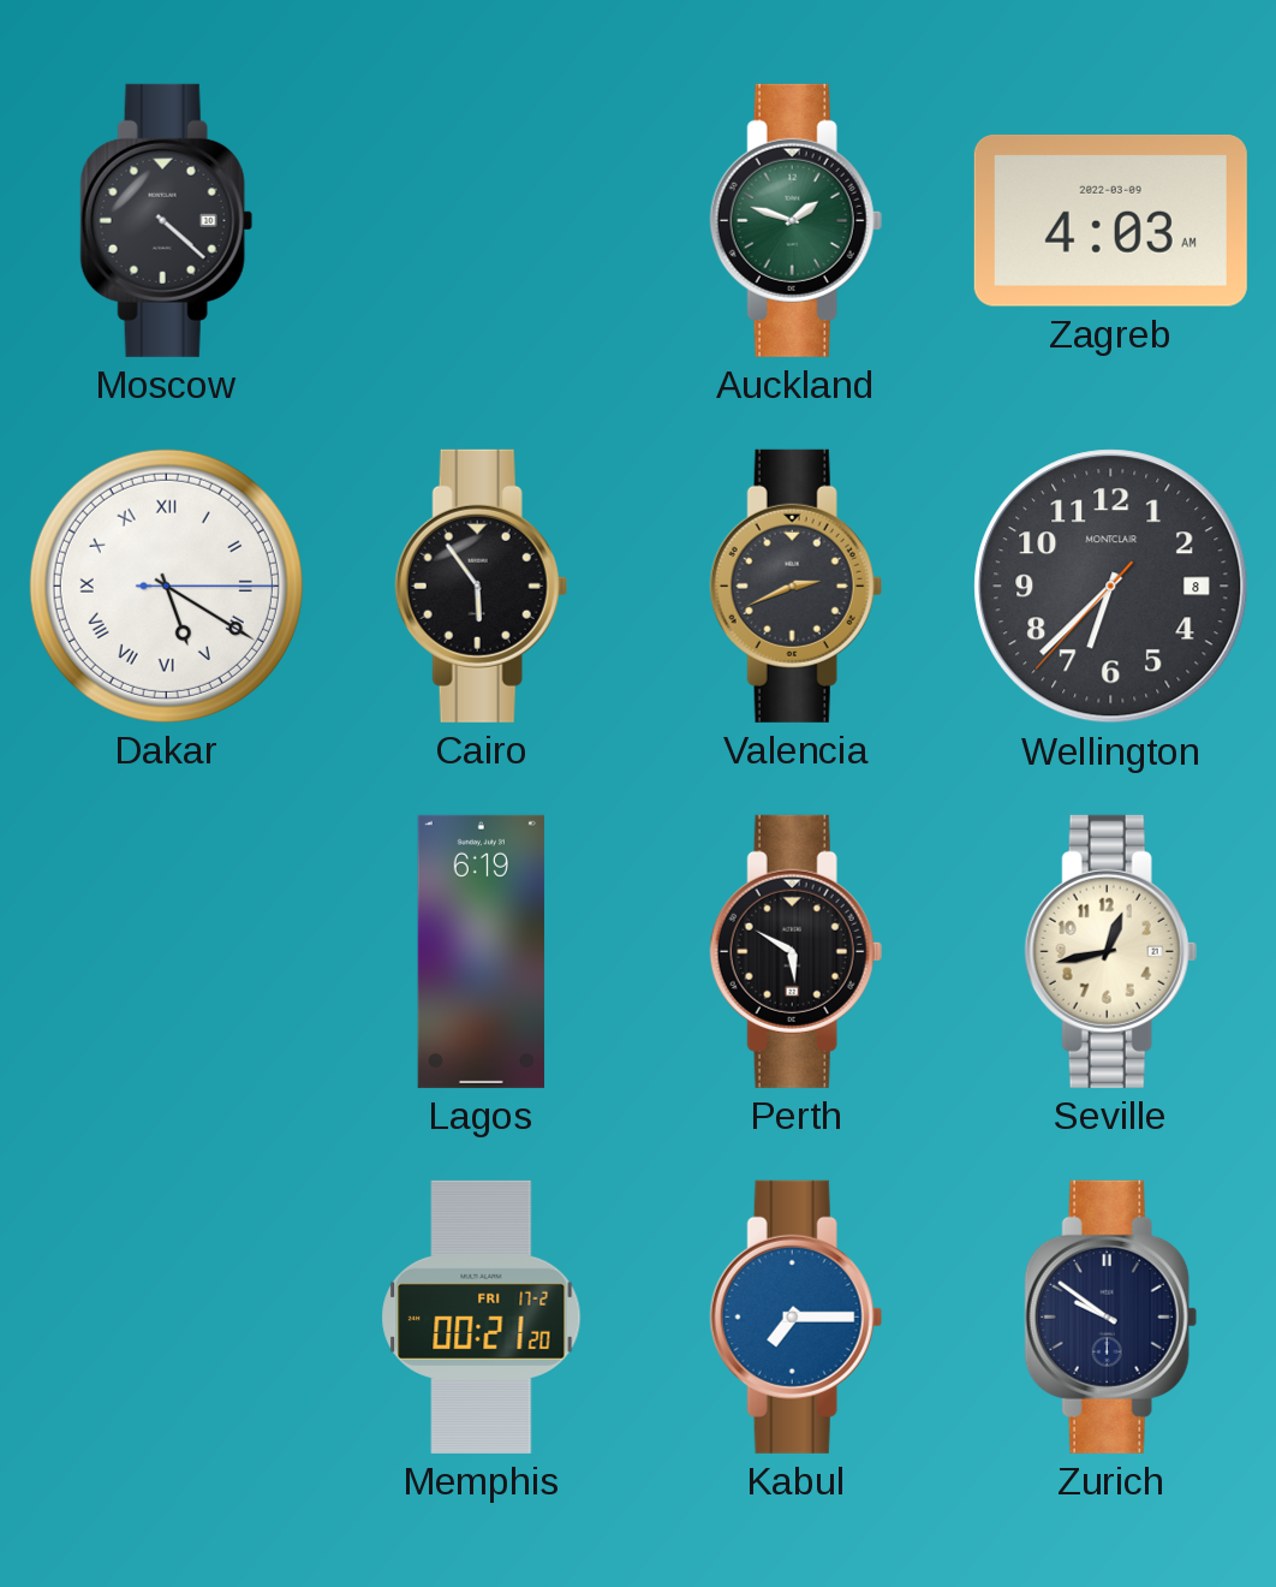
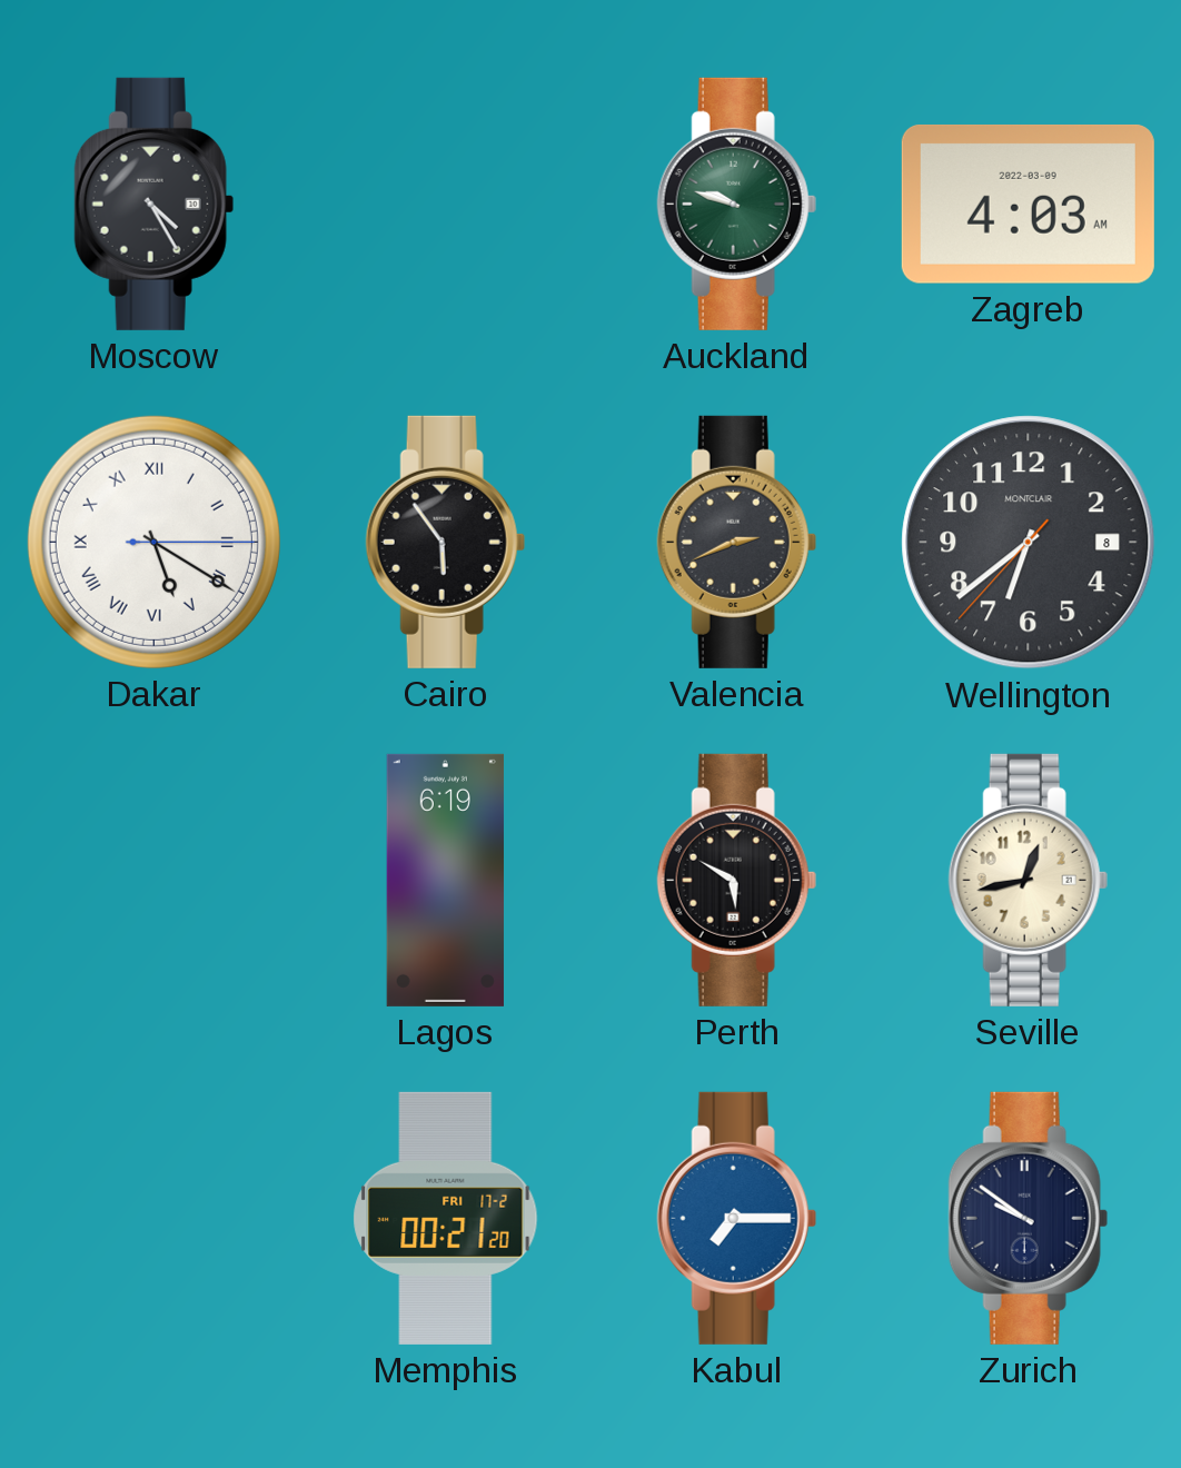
Moscow: 4:22 -> 4:25 (153, 204)
Auckland: 1:48 -> 9:48 (736, 204)
Wellington: 6:37 -> 6:38 (1029, 543)
